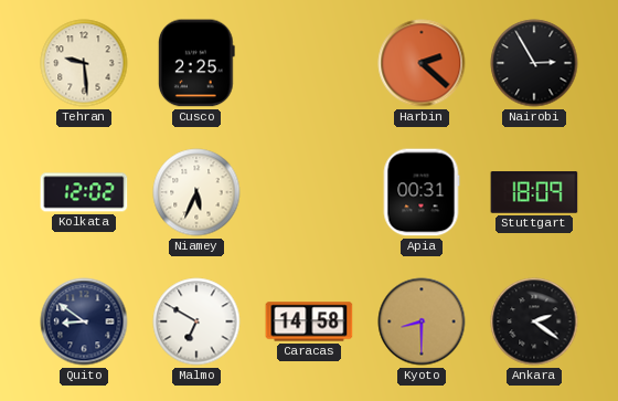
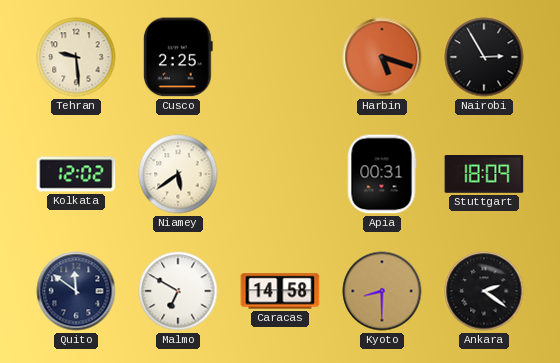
Harbin: 2:22 -> 5:18 (382, 57)
Niamey: 5:34 -> 5:39 (178, 174)
Quito: 8:51 -> 11:51 (76, 291)
